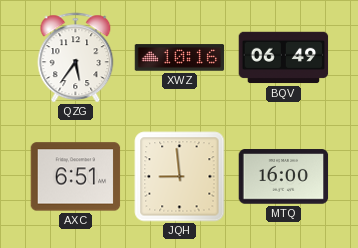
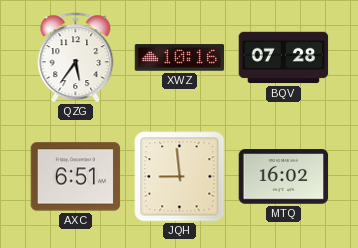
BQV: 06:49 -> 07:28 (284, 58)
MTQ: 16:00 -> 16:02 (284, 177)
